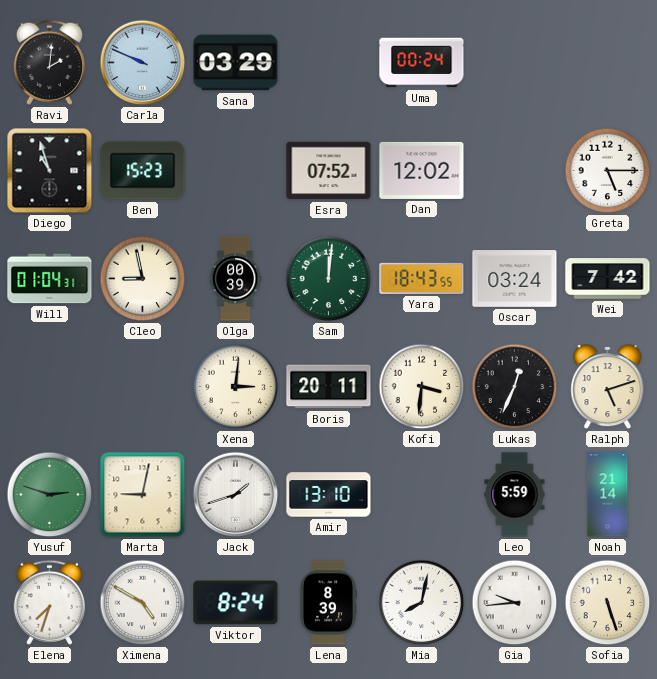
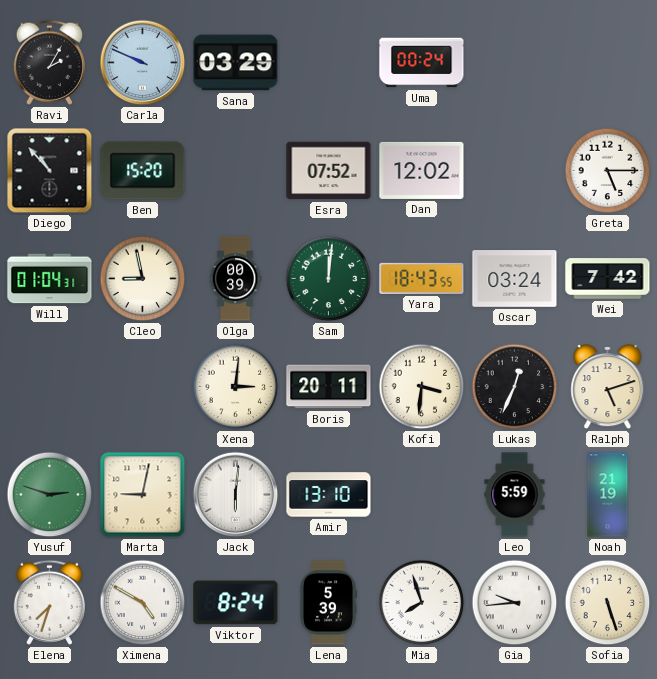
Ravi: 2:01 -> 2:05 (49, 62)
Diego: 10:57 -> 10:53 (50, 171)
Ben: 15:23 -> 15:20 (143, 171)
Jack: 1:42 -> 6:01 (236, 495)
Noah: 21:14 -> 21:19 (608, 495)
Lena: 8:39 -> 5:39 (327, 603)
Mia: 8:02 -> 7:57 (422, 603)
